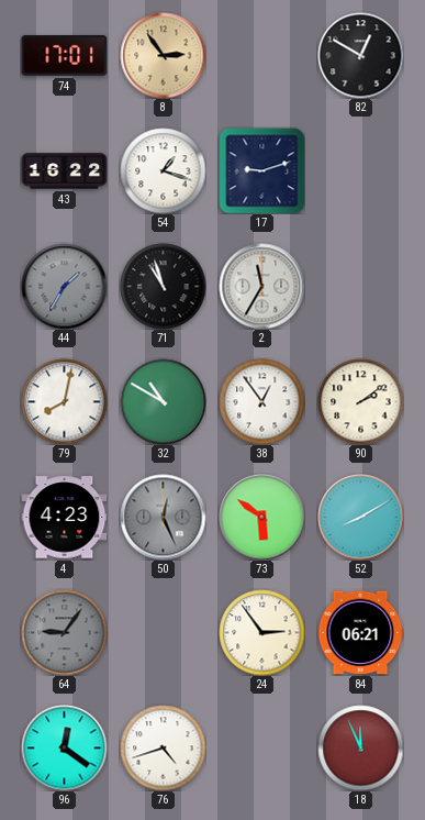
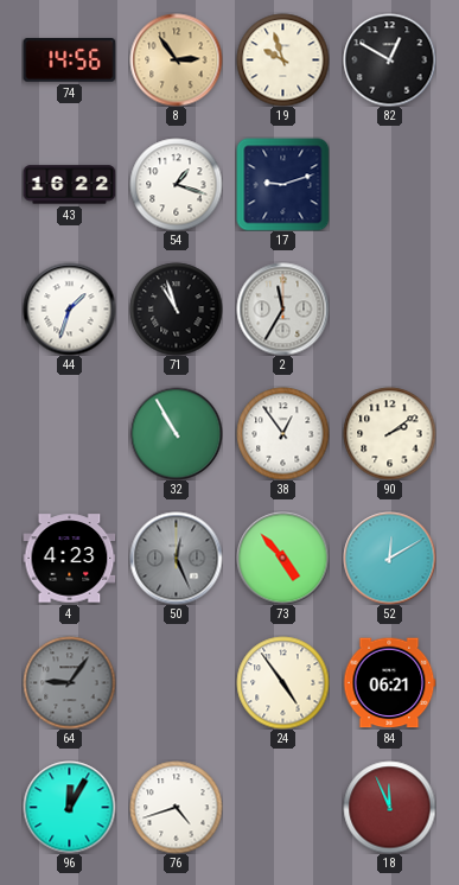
74: 17:01 -> 14:56 (69, 61)
19: none -> 9:57 (282, 59)
44: 1:35 -> 1:33 (69, 308)
44 dial: grey -> white (69, 308)
79: 8:02 -> none (64, 401)
32: 10:50 -> 10:55 (176, 433)
73: 5:51 -> 4:53 (282, 558)
52: 8:10 -> 12:10 (389, 558)
24: 2:54 -> 4:54 (282, 682)
96: 12:21 -> 12:05 (69, 807)
